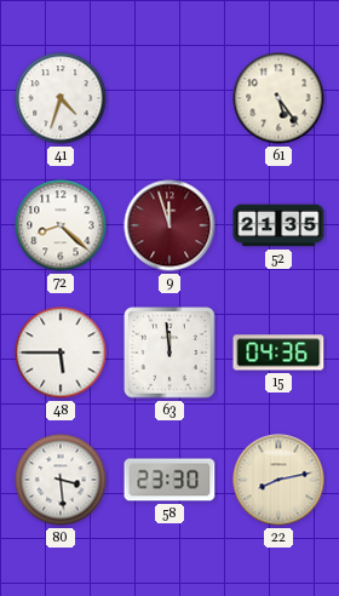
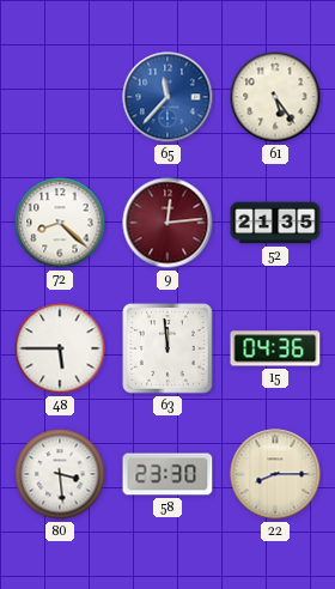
41: 4:33 -> none (61, 98)
65: none -> 11:37 (167, 97)
9: 11:57 -> 12:14 (167, 223)
22: 8:13 -> 8:15 (275, 474)
